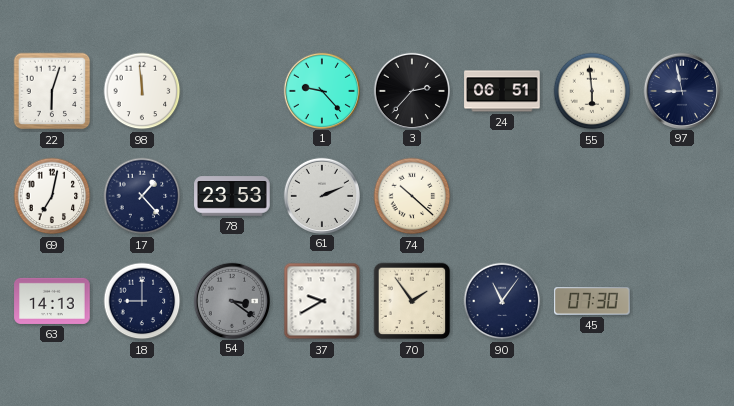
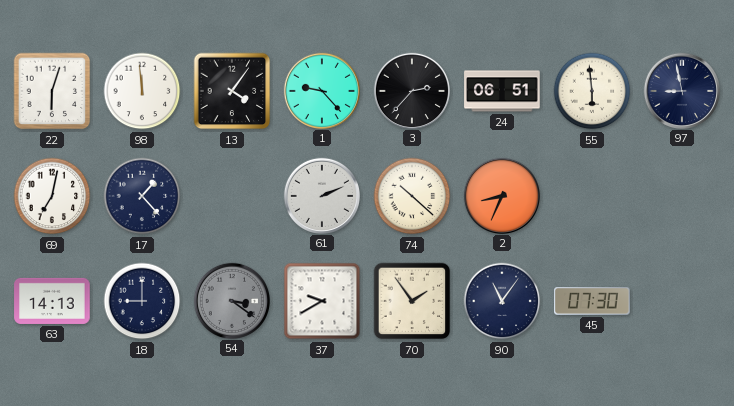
13: none -> 4:06 (232, 91)
78: 23:53 -> none (232, 196)
2: none -> 8:34 (501, 195)
